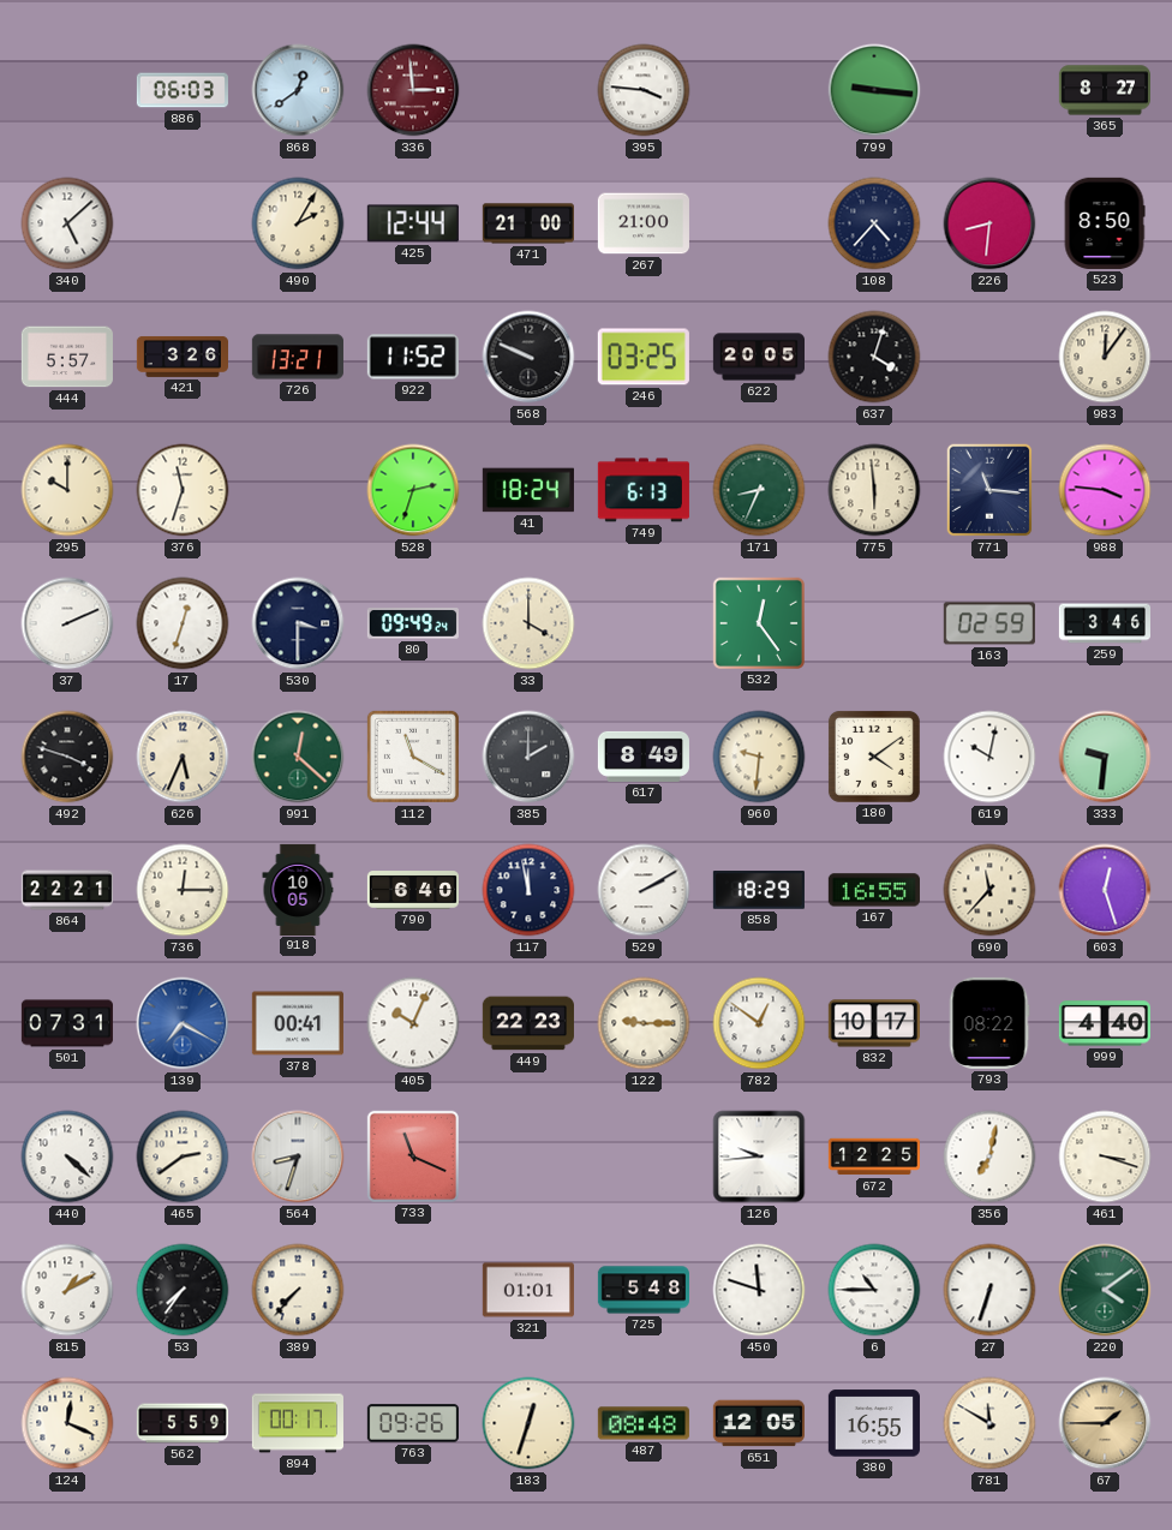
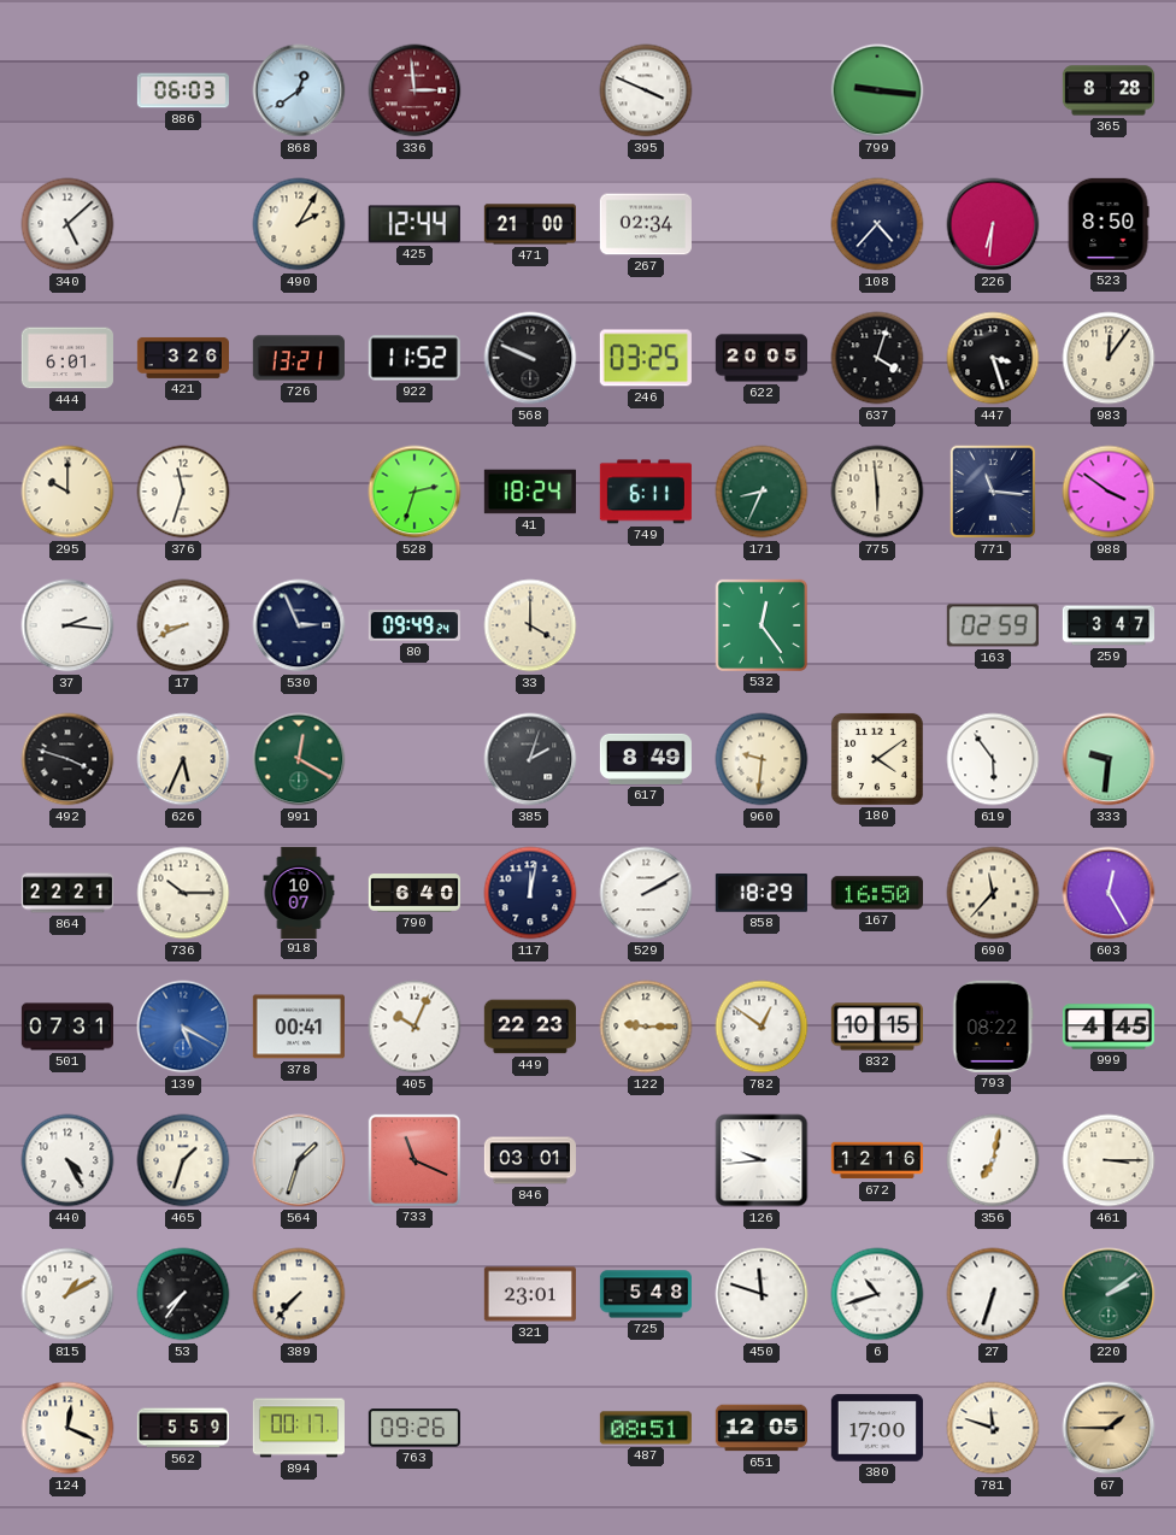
395: 3:46 -> 3:49 (646, 90)
365: 8:27 -> 8:28 (1109, 90)
267: 21:00 -> 02:34 (646, 224)
226: 8:31 -> 6:31 (993, 224)
444: 5:57 -> 6:01 (67, 358)
447: none -> 3:27 (993, 358)
749: 6:13 -> 6:11 (646, 492)
988: 3:46 -> 3:51 (1109, 492)
37: 2:11 -> 2:16 (67, 625)
17: 12:33 -> 8:41 (183, 625)
530: 3:30 -> 2:56 (299, 625)
259: 3:46 -> 3:47 (1107, 625)
991: 12:22 -> 12:20 (299, 759)
112: 11:20 -> none (413, 757)
385: 2:00 -> 2:03 (530, 759)
619: 10:02 -> 5:54 (993, 759)
736: 12:15 -> 10:15 (183, 893)
918: 10:05 -> 10:07 (299, 892)
117: 11:58 -> 12:02 (530, 893)
167: 16:55 -> 16:50 (877, 893)
603: 12:27 -> 12:25 (1109, 893)
139: 7:20 -> 5:20 (183, 1027)
832: 10:17 -> 10:15 (877, 1027)
999: 4:40 -> 4:45 (1109, 1027)
440: 4:22 -> 4:25 (67, 1160)
465: 2:39 -> 1:33 (183, 1160)
564: 8:33 -> 1:33 (299, 1160)
846: none -> 03:01 (530, 1160)
672: 12:25 -> 12:16 (876, 1160)
461: 3:18 -> 3:15 (1109, 1160)
321: 01:01 -> 23:01 (530, 1294)
6: 10:45 -> 10:42 (877, 1294)
220: 4:09 -> 2:09 (1109, 1294)
183: 12:33 -> none (528, 1423)
487: 08:48 -> 08:51 (646, 1428)
380: 16:55 -> 17:00 (877, 1428)
781: 11:50 -> 11:48 (993, 1428)
